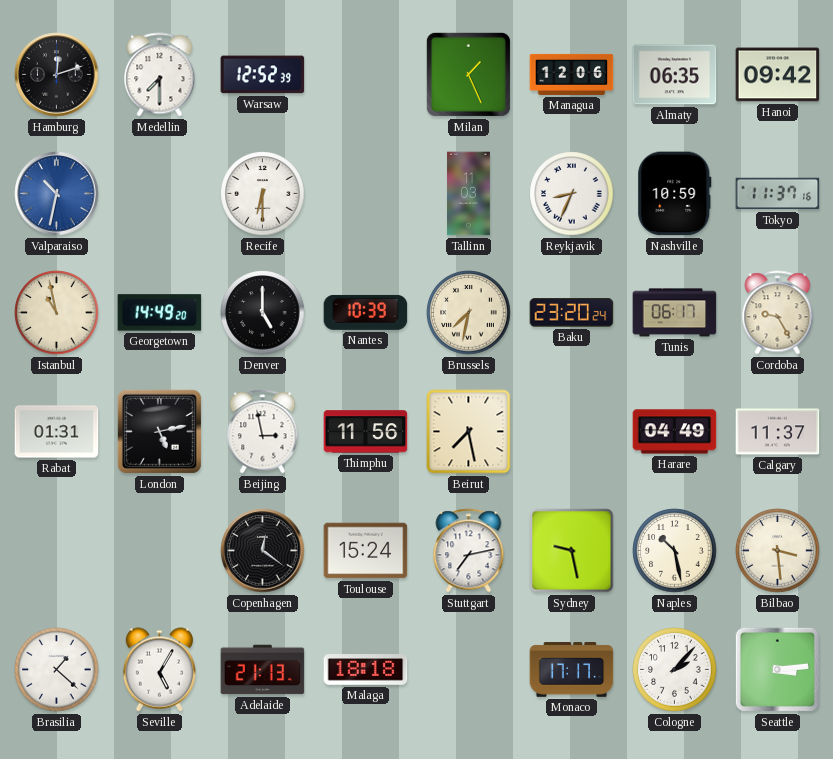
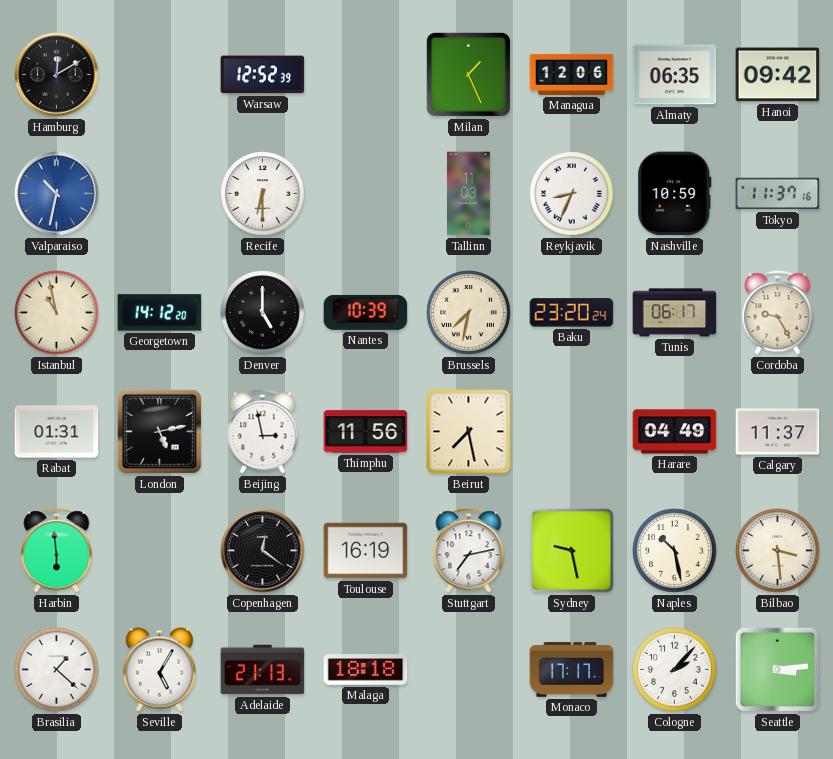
Hamburg: 12:12 -> 12:10 (57, 75)
Medellin: 7:30 -> none (160, 75)
Georgetown: 14:49 -> 14:12 (160, 313)
Harbin: none -> 5:59 (57, 551)
Toulouse: 15:24 -> 16:19 (366, 551)
